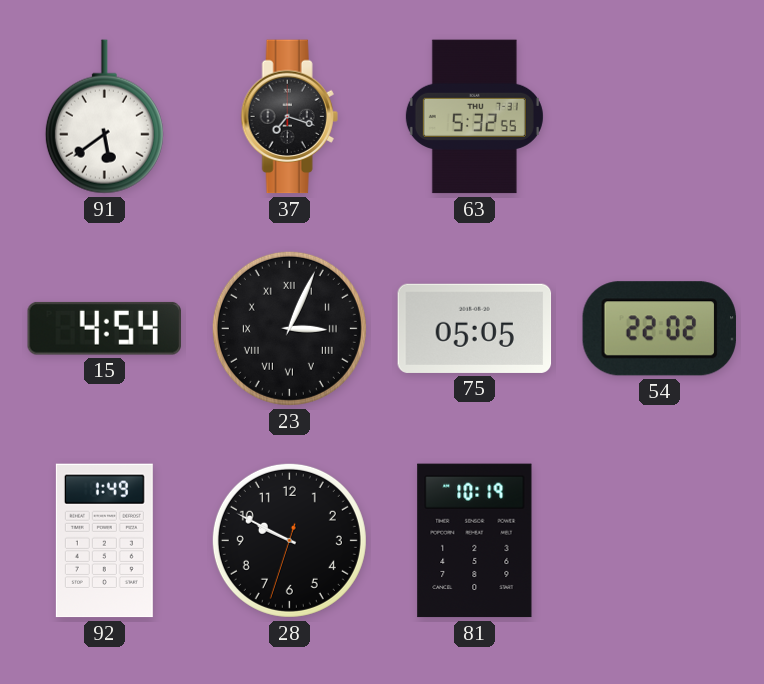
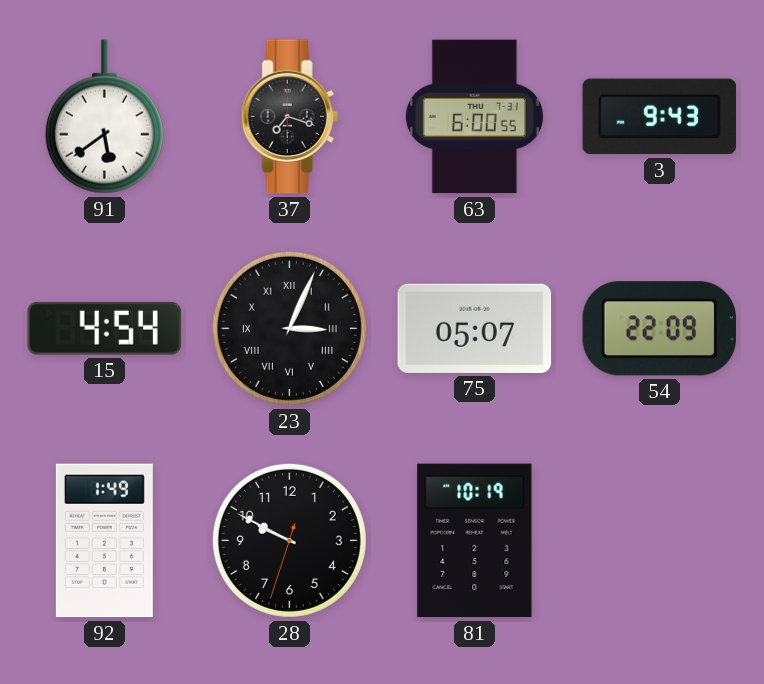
63: 5:32 -> 6:00 (474, 117)
3: none -> 9:43 (659, 117)
75: 05:05 -> 05:07 (475, 328)
54: 22:02 -> 22:09 (659, 329)
